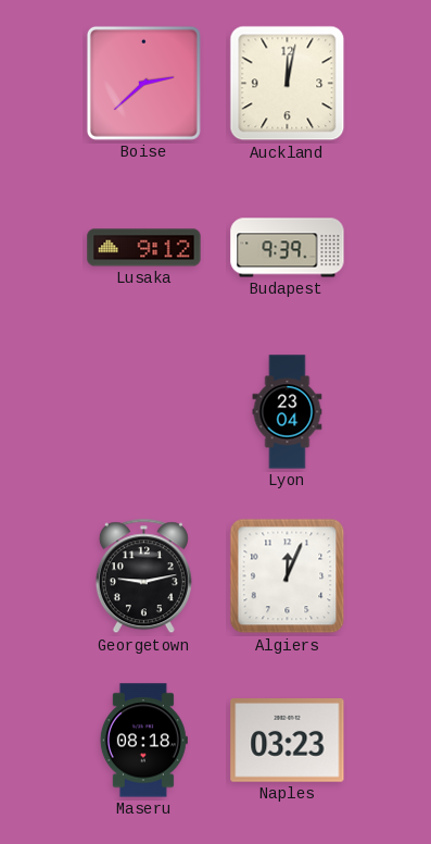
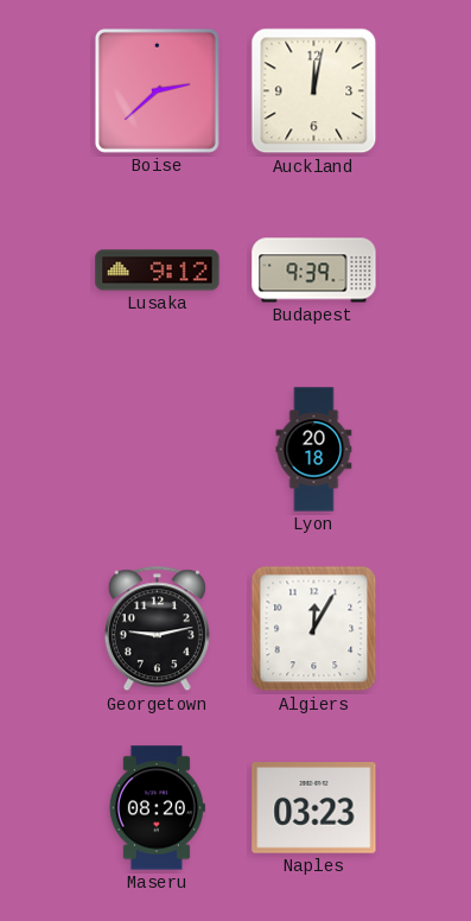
Lyon: 23:04 -> 20:18 (314, 450)
Algiers: 12:04 -> 12:05 (314, 629)
Maseru: 08:18 -> 08:20 (157, 808)
